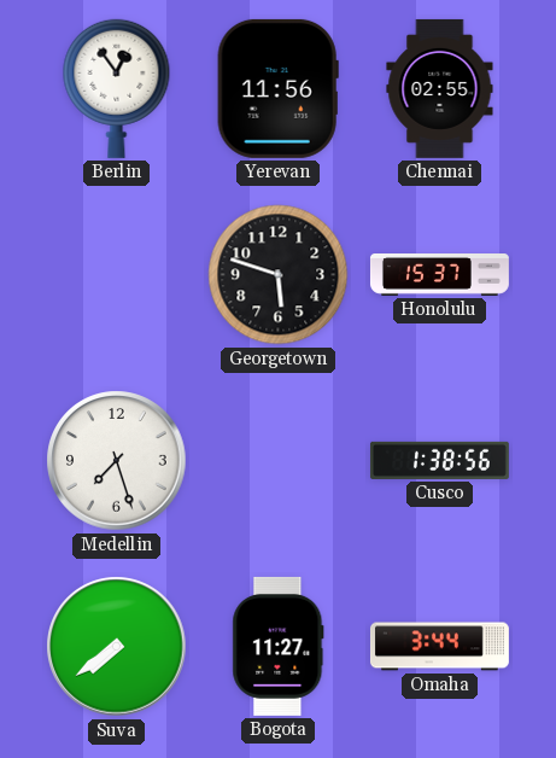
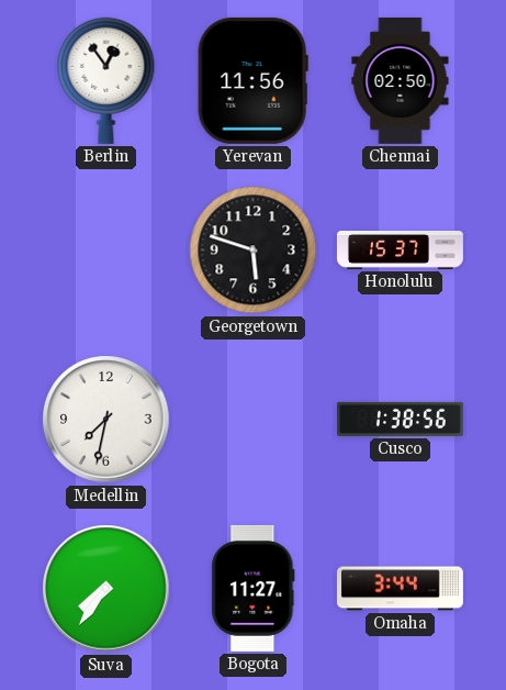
Chennai: 02:55 -> 02:50 (401, 80)
Medellin: 7:27 -> 7:32 (106, 420)
Suva: 7:39 -> 7:36 (106, 589)
